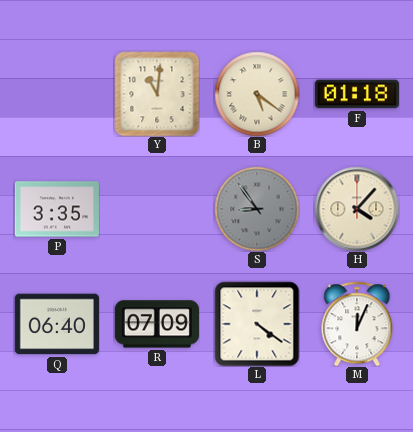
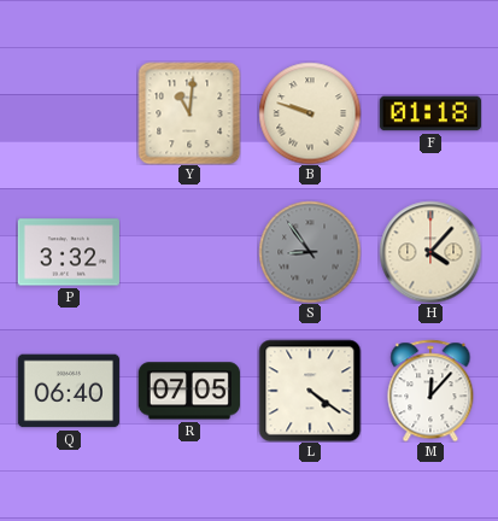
B: 5:21 -> 9:48 (310, 113)
P: 3:35 -> 3:32 (69, 252)
R: 07:09 -> 07:05 (189, 391)
M: 12:04 -> 12:07 (430, 391)
